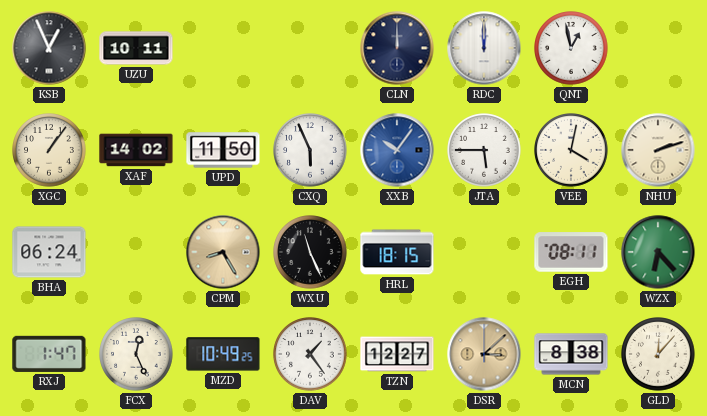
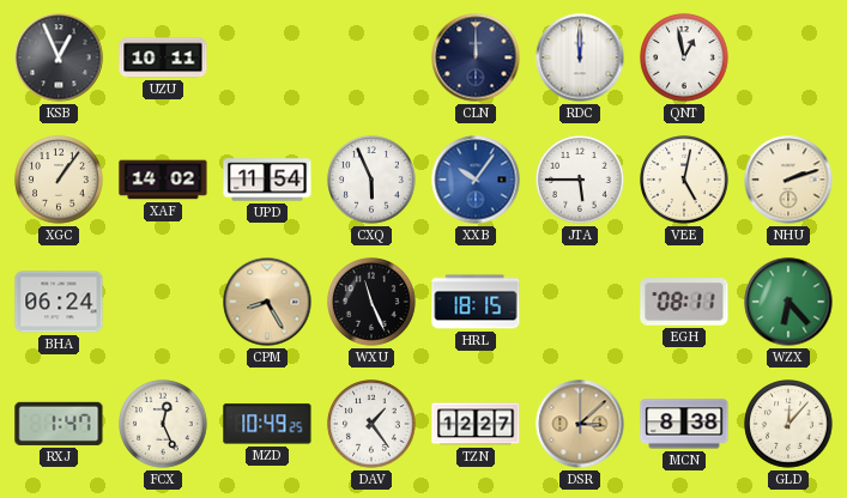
UPD: 11:50 -> 11:54 (267, 180)
VEE: 4:02 -> 5:02 (684, 180)
